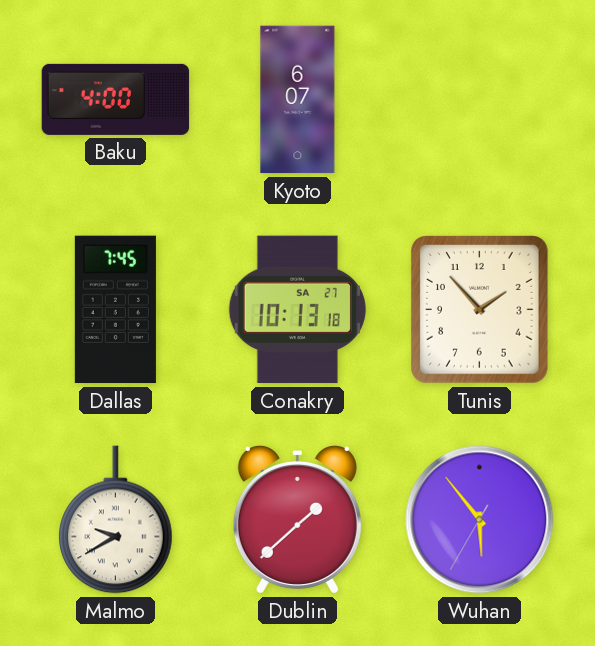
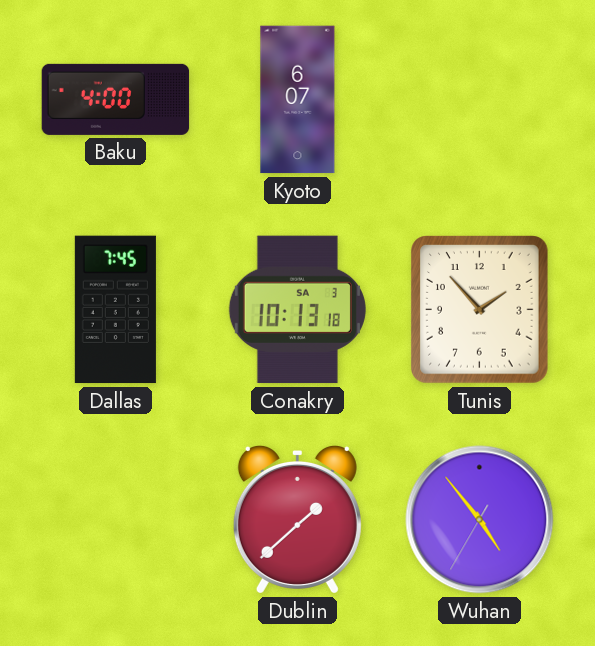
Conakry date: SA 27 -> SA 3 (297, 310)
Malmo: 9:40 -> none (116, 520)
Wuhan: 5:53 -> 4:53 (480, 520)
